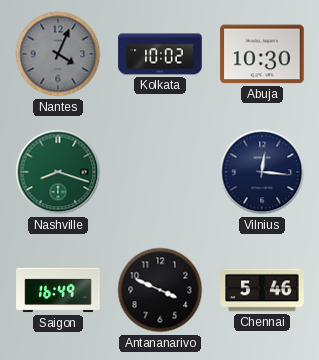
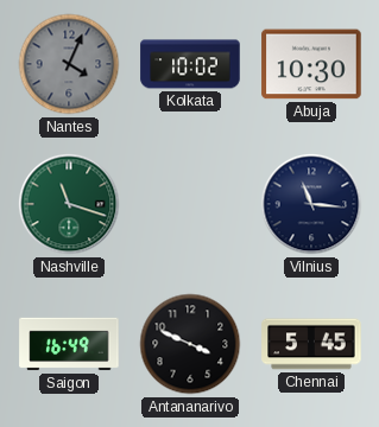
Nashville: 8:18 -> 11:18 (69, 204)
Vilnius: 12:16 -> 11:16 (311, 204)
Chennai: 5:46 -> 5:45 (311, 344)
